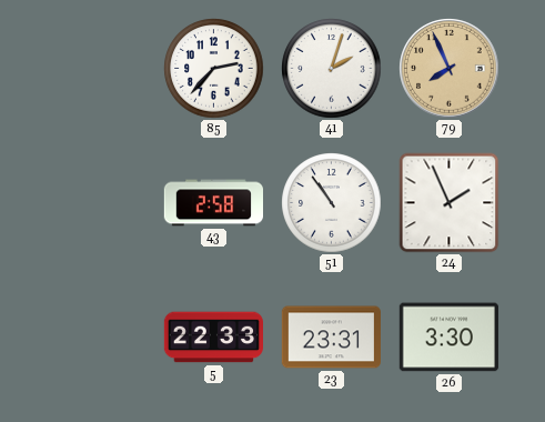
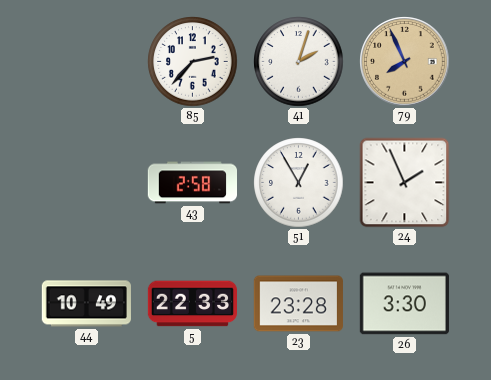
51: 10:54 -> 12:55 (299, 183)
44: none -> 10:49 (86, 304)
23: 23:31 -> 23:28 (298, 304)
